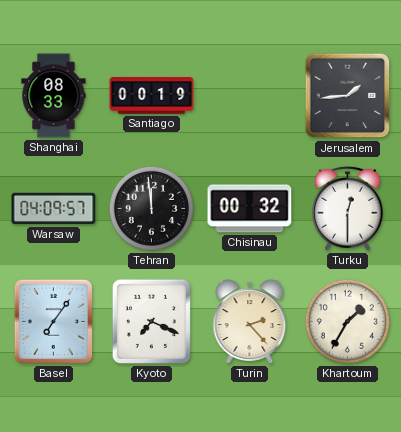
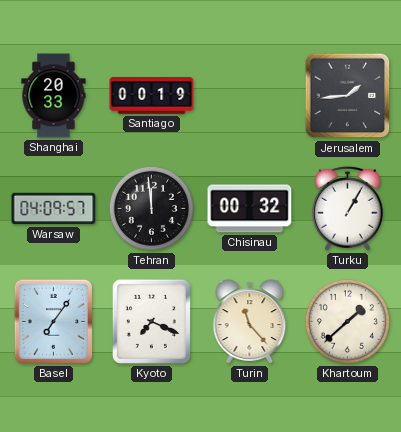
Shanghai: 08:33 -> 20:33 (54, 96)
Turku: 12:30 -> 1:05 (348, 208)
Turin: 2:23 -> 11:23 (250, 322)
Khartoum: 1:35 -> 1:38 (347, 321)
